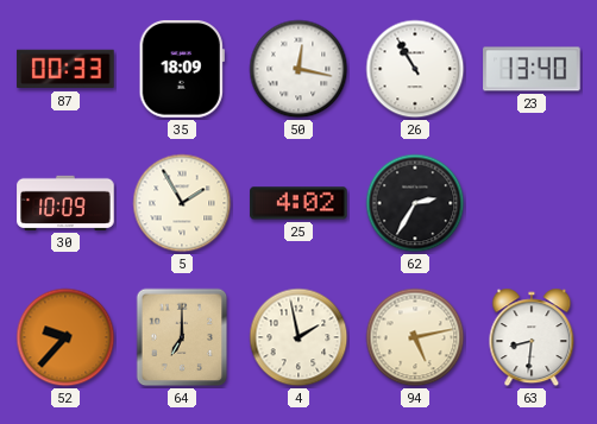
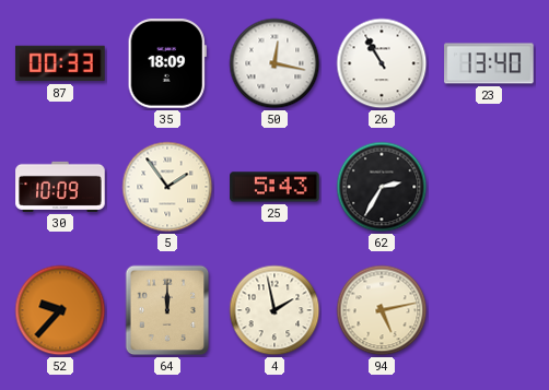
5: 1:55 -> 1:54 (167, 187)
25: 4:02 -> 5:43 (274, 187)
64: 7:00 -> 12:00 (167, 310)
63: 8:31 -> none (532, 337)
